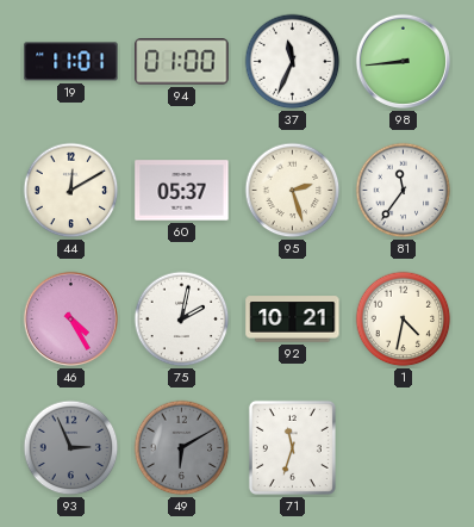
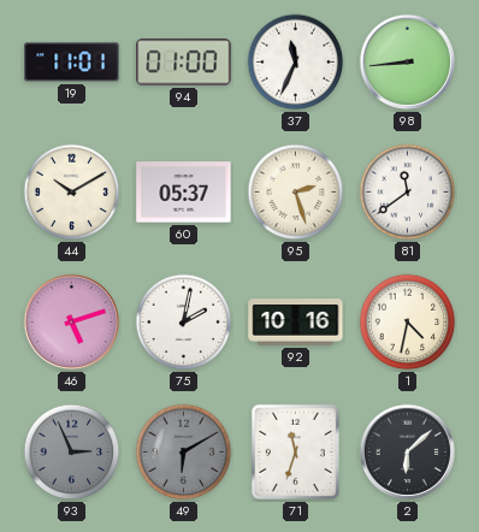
44: 12:10 -> 10:10 (72, 193)
81: 11:36 -> 11:39 (408, 193)
46: 4:25 -> 5:12 (71, 321)
92: 10:21 -> 10:16 (296, 323)
2: none -> 6:08 (407, 451)
